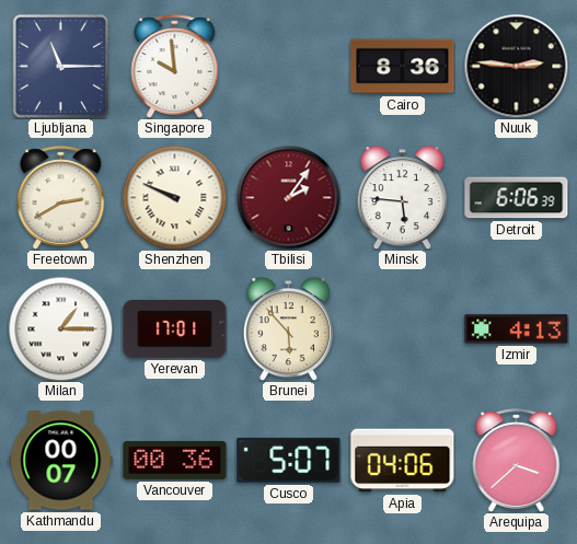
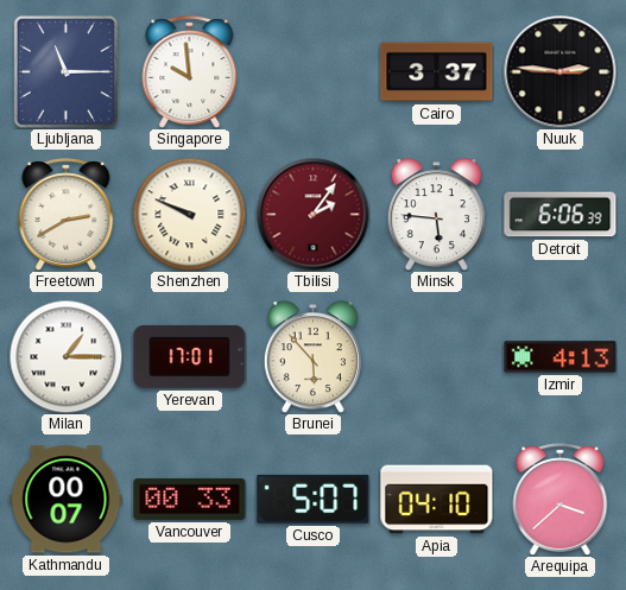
Cairo: 8:36 -> 3:37 (437, 72)
Vancouver: 00:36 -> 00:33 (190, 499)
Apia: 04:06 -> 04:10 (437, 500)
